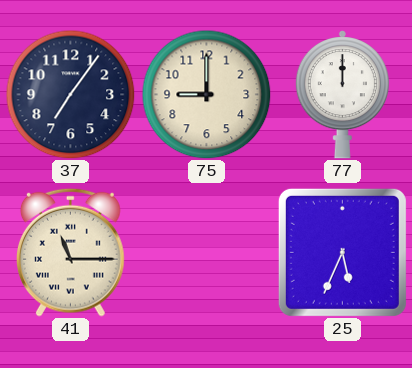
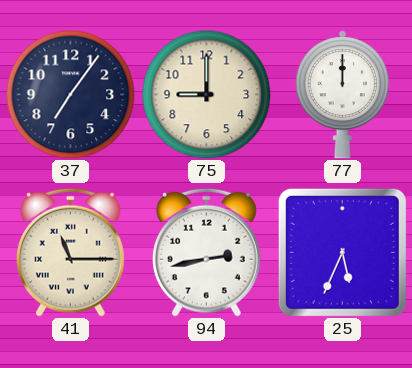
94: none -> 2:43 (206, 252)
